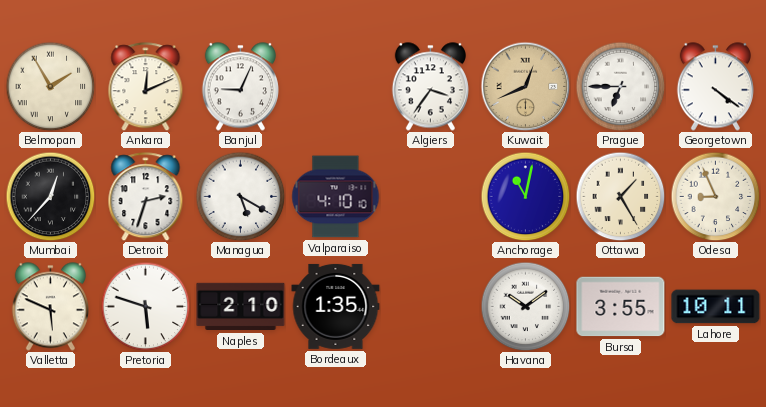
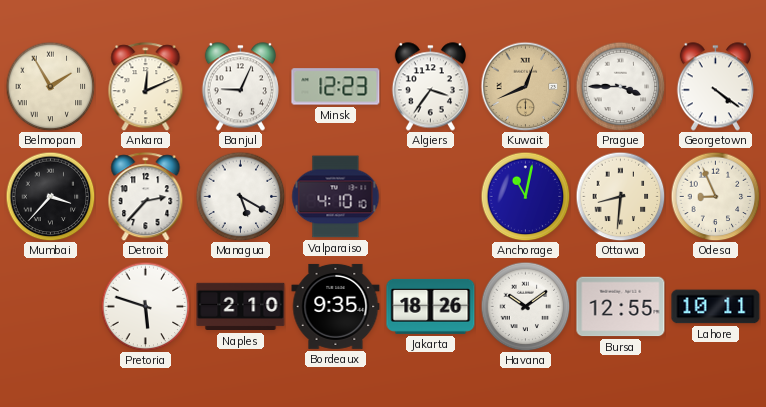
Minsk: none -> 12:23 (336, 87)
Prague: 6:45 -> 3:45 (620, 86)
Mumbai: 12:37 -> 3:37 (50, 196)
Detroit: 2:33 -> 2:37 (146, 197)
Ottawa: 1:25 -> 8:31 (620, 196)
Valletta: 5:49 -> none (50, 307)
Bordeaux: 1:35 -> 9:35 (336, 306)
Jakarta: none -> 18:26 (431, 306)
Bursa: 3:55 -> 12:55 (621, 307)
